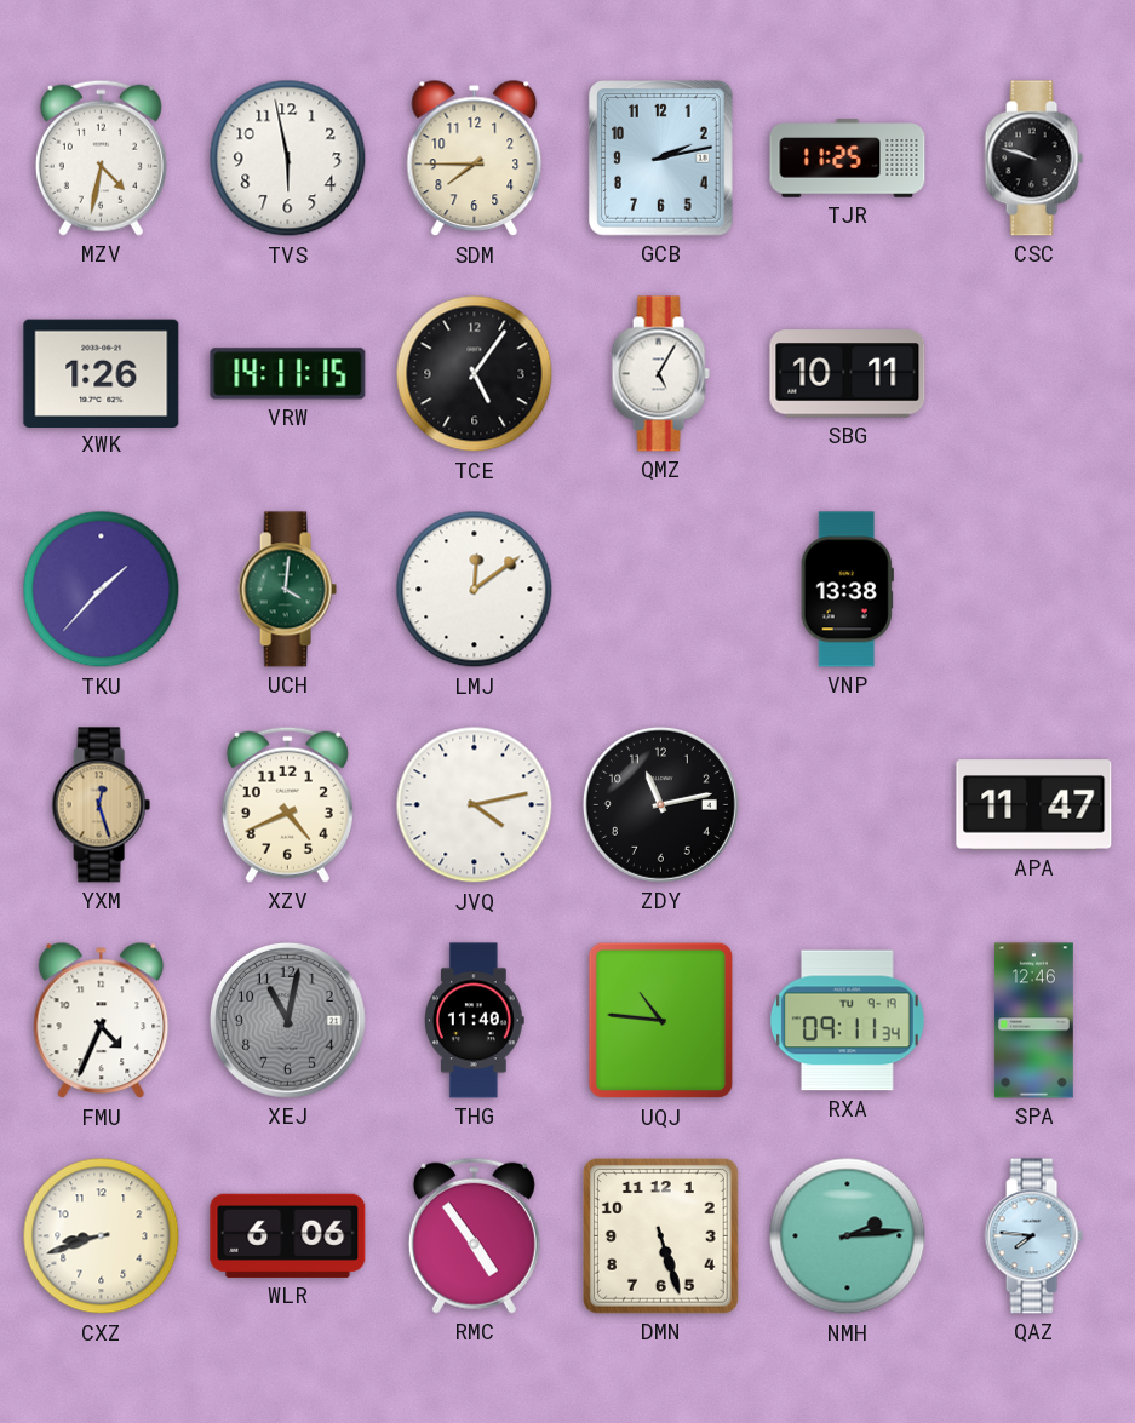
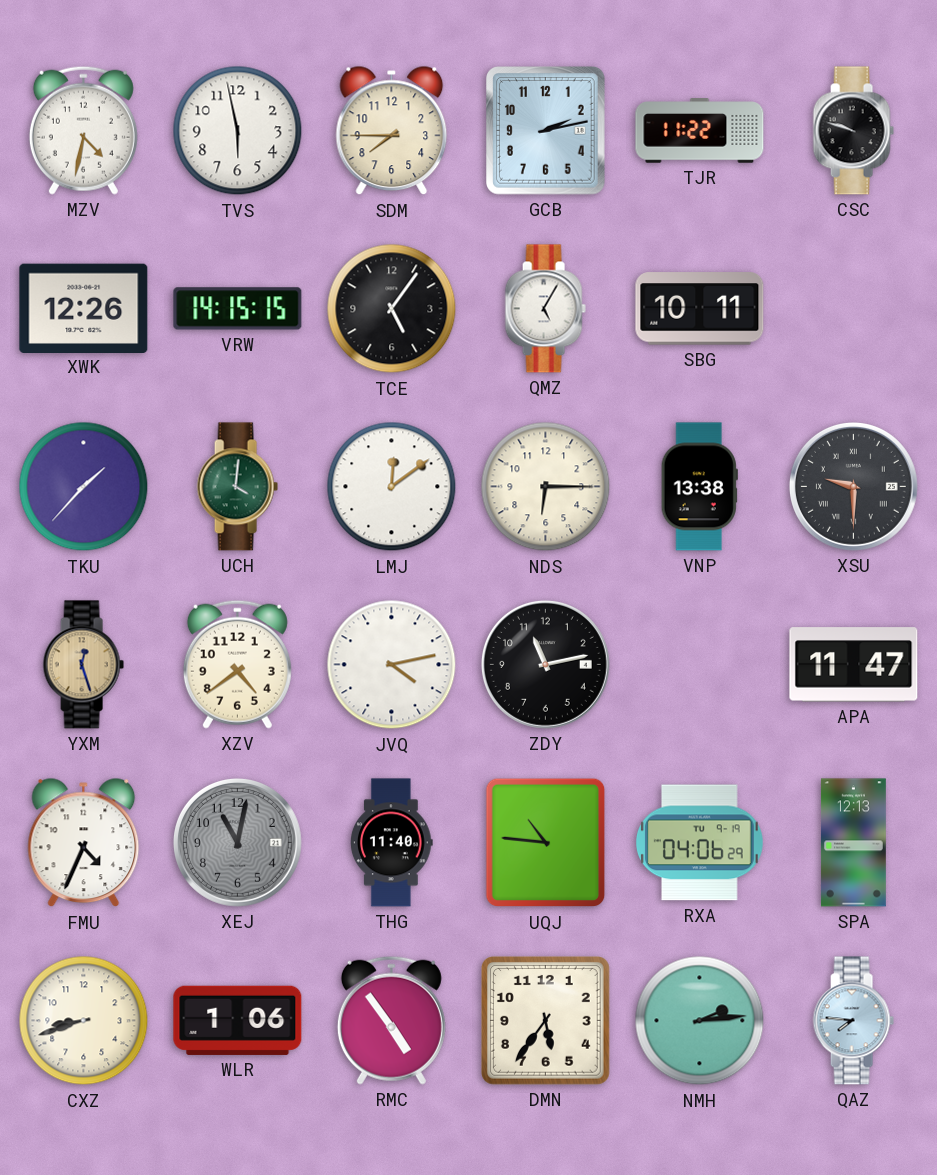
TJR: 11:25 -> 11:22 (700, 131)
XWK: 1:26 -> 12:26 (84, 308)
VRW: 14:11 -> 14:15 (238, 309)
NDS: none -> 6:15 (546, 487)
XSU: none -> 9:30 (853, 486)
XZV: 4:41 -> 4:39 (237, 664)
RXA: 09:11 -> 04:06 (700, 843)
SPA: 12:46 -> 12:13 (853, 843)
WLR: 6:06 -> 1:06 (238, 1020)
DMN: 5:27 -> 5:36 (546, 1021)
